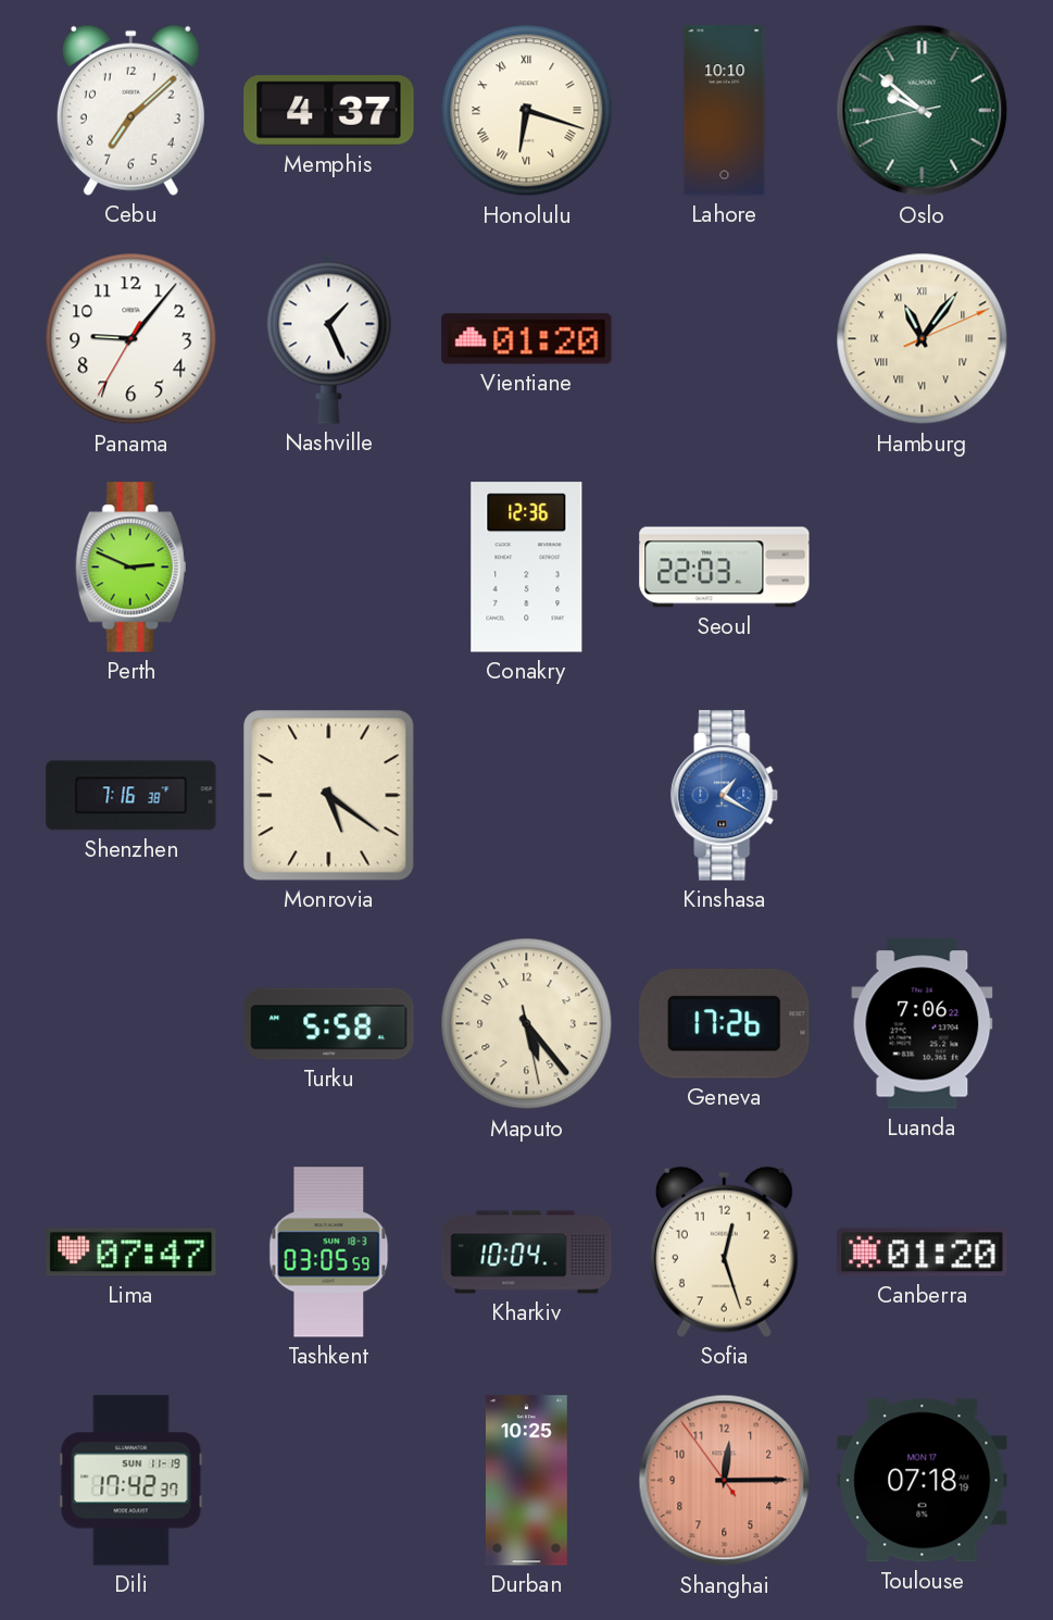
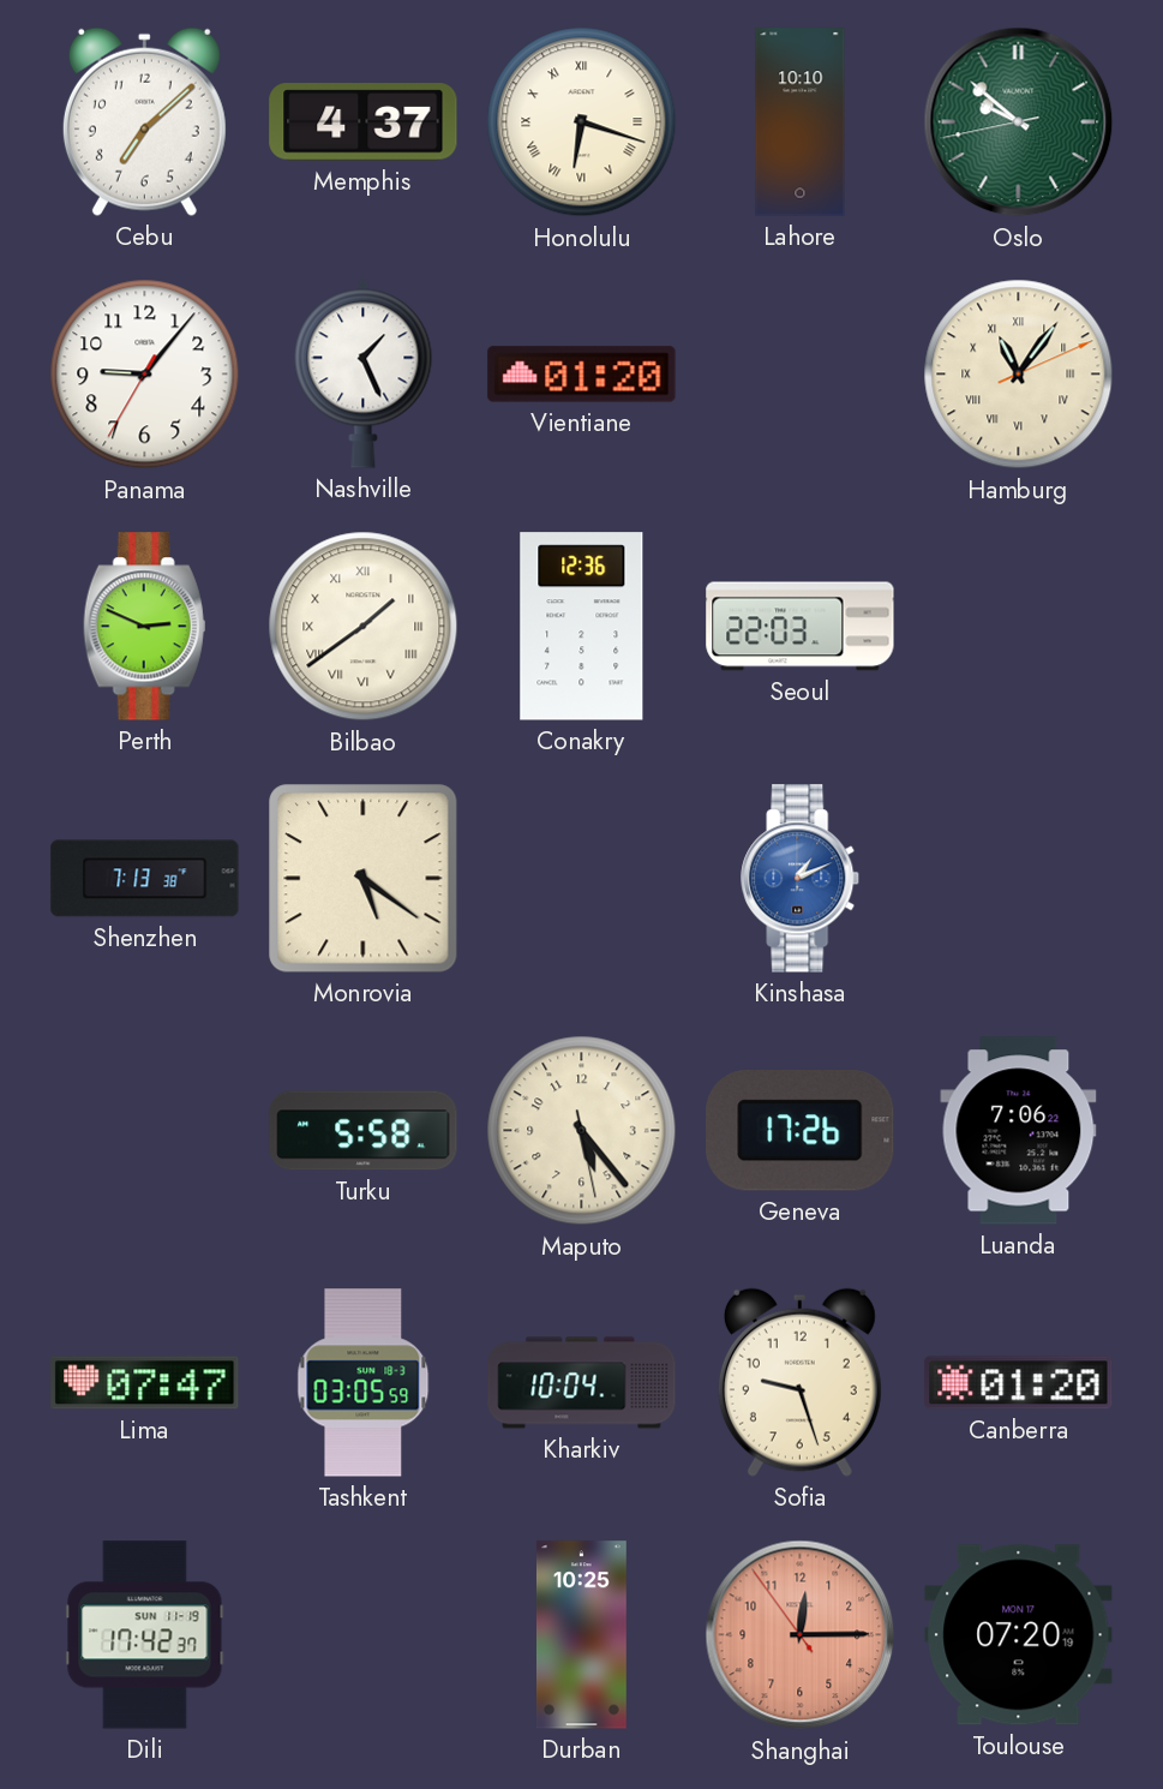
Bilbao: none -> 1:39 (364, 627)
Shenzhen: 7:16 -> 7:13 (145, 879)
Kinshasa: 1:20 -> 1:11 (801, 879)
Sofia: 12:27 -> 9:27 (799, 1382)
Toulouse: 07:18 -> 07:20 (1019, 1635)
